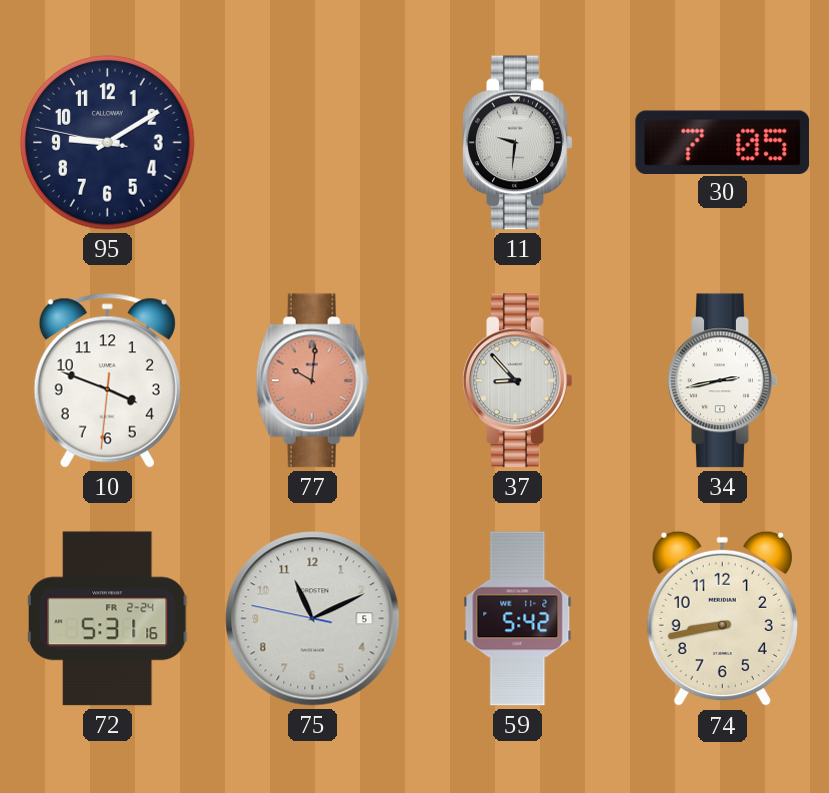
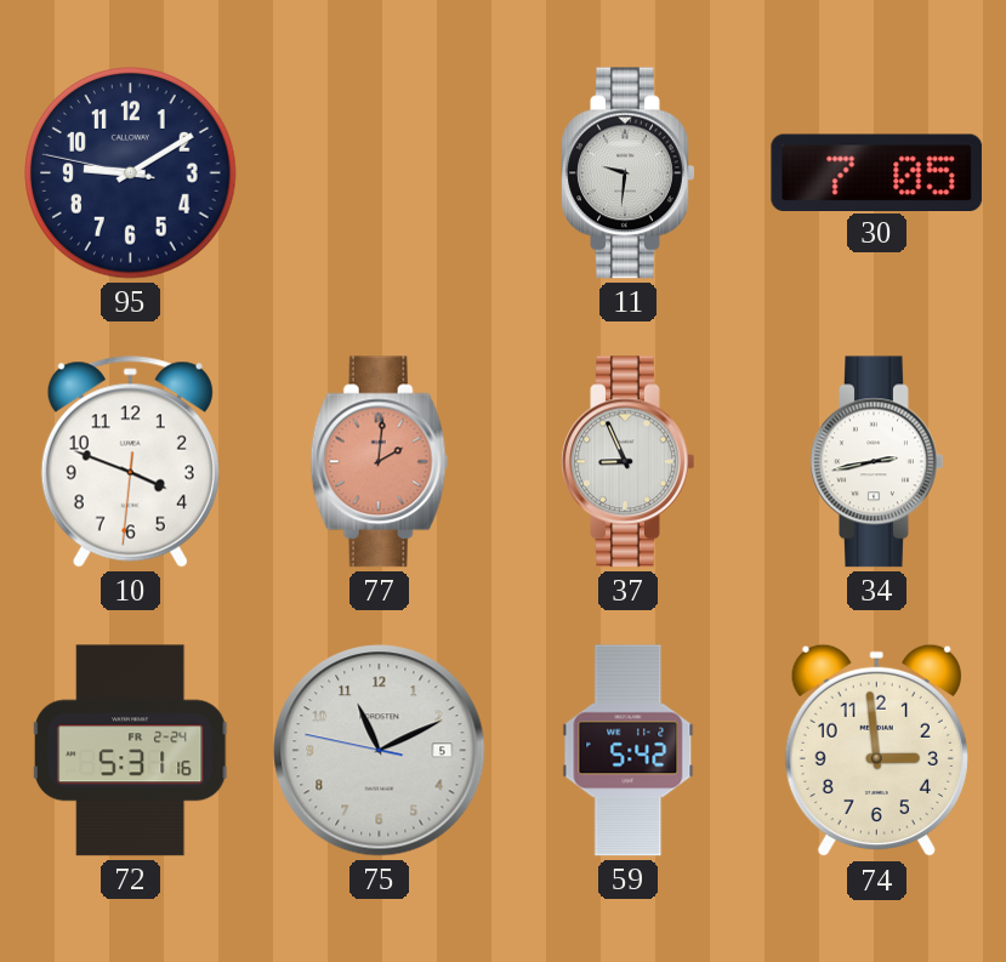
77: 10:01 -> 2:01 (380, 462)
37: 8:53 -> 8:56 (629, 462)
74: 8:43 -> 2:59 (876, 751)
